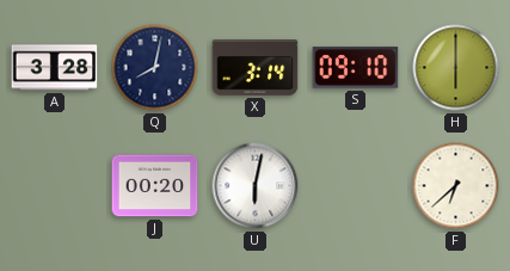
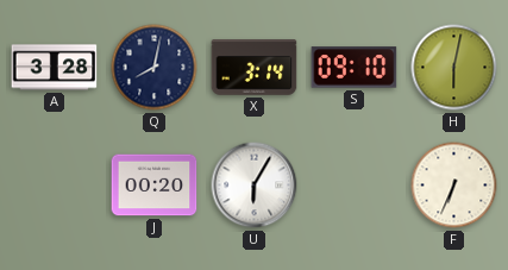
H: 6:00 -> 6:02 (454, 68)
U: 6:02 -> 6:05 (255, 186)
F: 6:38 -> 6:34 (454, 186)
